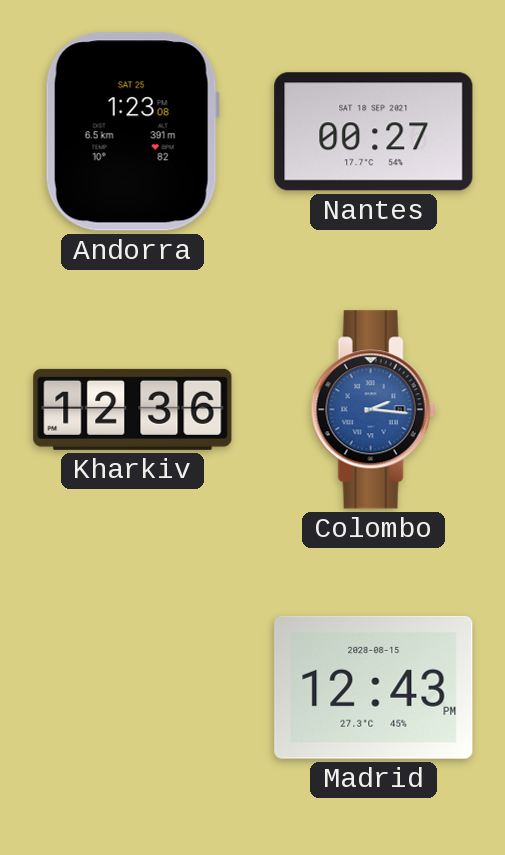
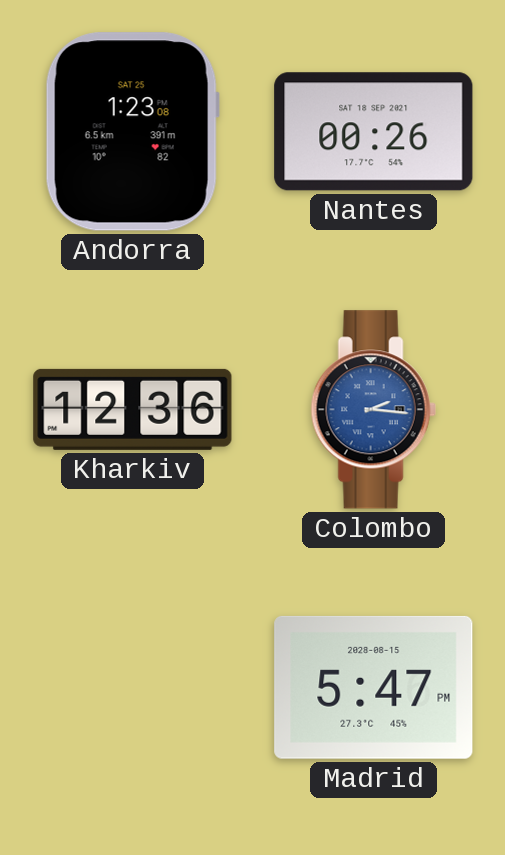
Nantes: 00:27 -> 00:26 (374, 132)
Madrid: 12:43 -> 5:47 (374, 687)
